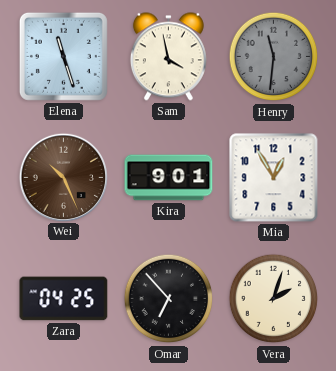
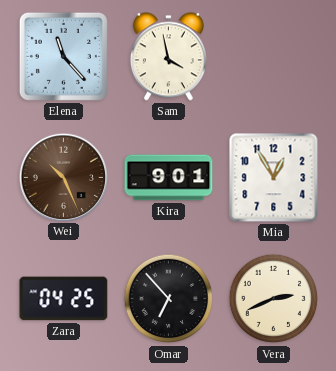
Elena: 11:27 -> 11:23 (63, 56)
Henry: 11:31 -> none (274, 57)
Vera: 2:03 -> 2:41 (274, 299)
